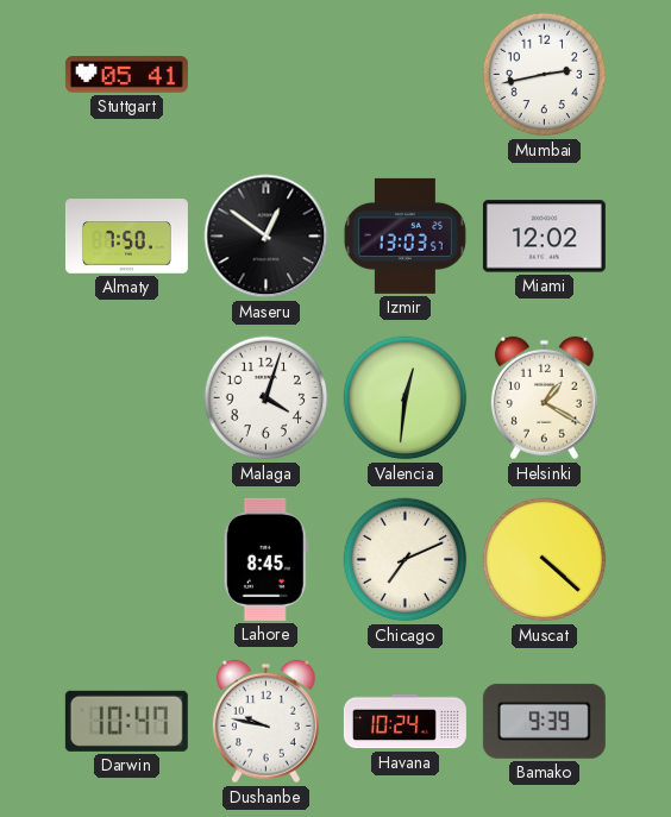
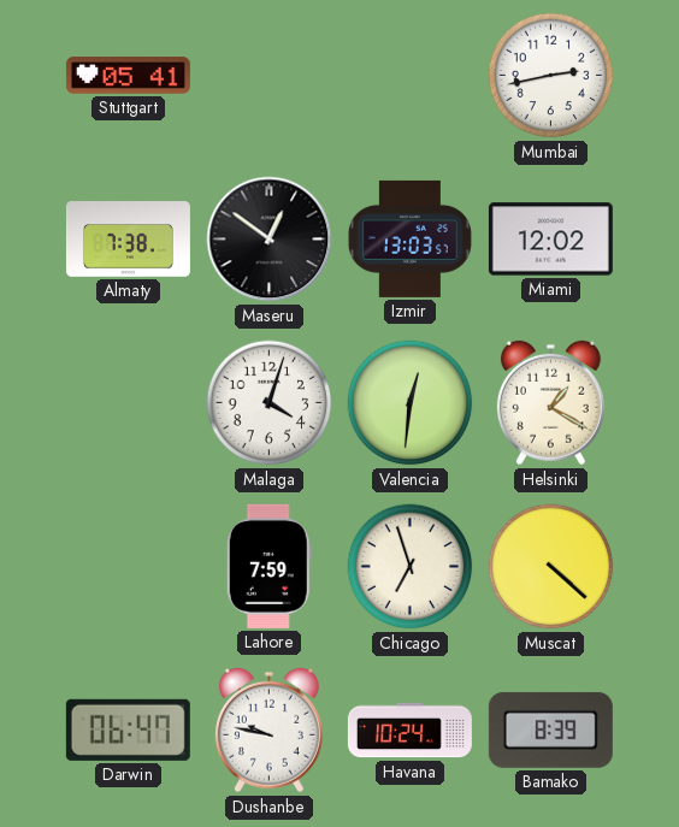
Almaty: 7:50 -> 7:38 (128, 240)
Lahore: 8:45 -> 7:59 (268, 566)
Chicago: 7:11 -> 6:57 (411, 567)
Darwin: 10:47 -> 06:47 (128, 729)
Bamako: 9:39 -> 8:39 (550, 729)
